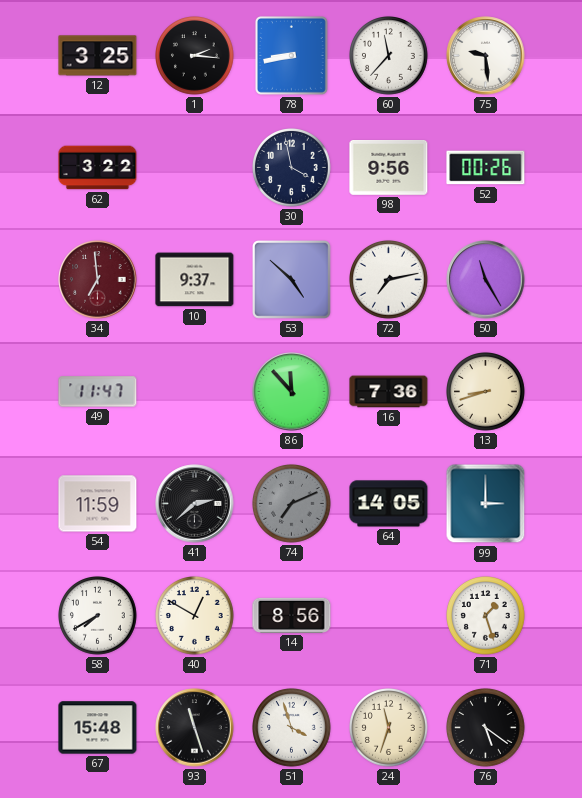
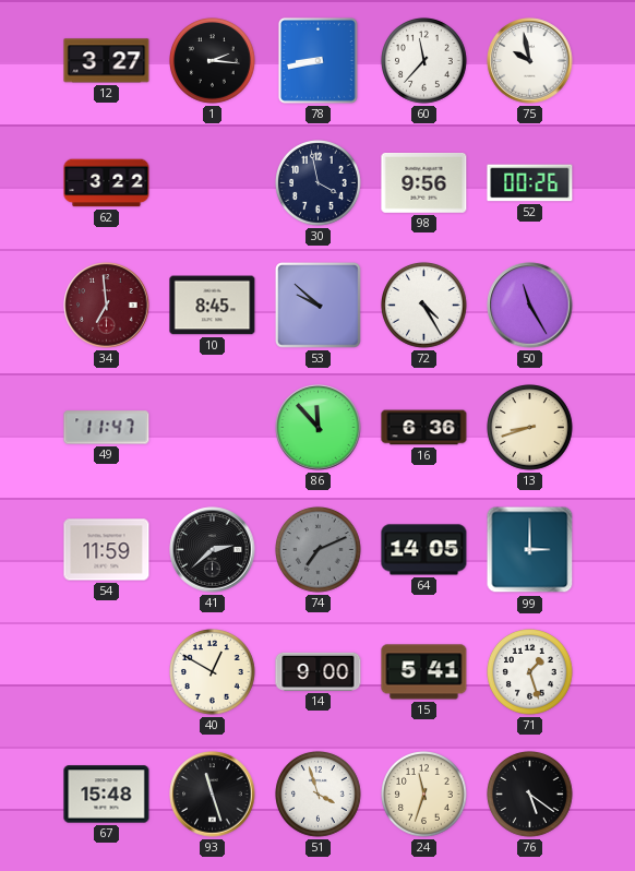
12: 3:25 -> 3:27 (107, 61)
75: 9:29 -> 9:58 (530, 61)
10: 9:37 -> 8:45 (213, 306)
53: 4:52 -> 9:52 (319, 306)
72: 7:13 -> 4:25 (424, 306)
16: 7:36 -> 6:36 (424, 428)
58: 7:40 -> none (98, 616)
14: 8:56 -> 9:00 (319, 671)
15: none -> 5:41 (424, 672)
